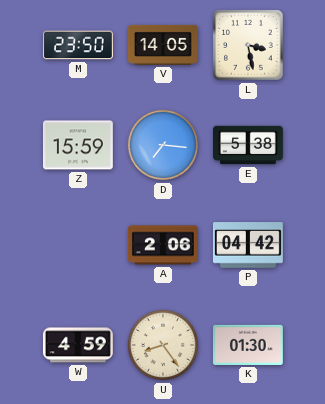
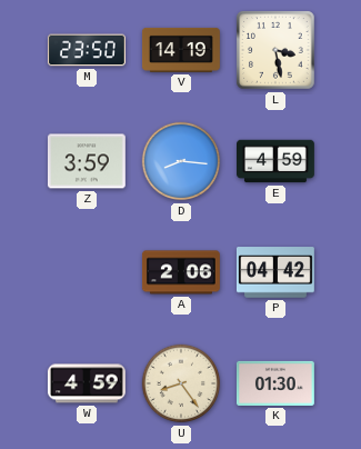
V: 14:05 -> 14:19 (181, 50)
Z: 15:59 -> 3:59 (87, 161)
D: 7:16 -> 8:16 (181, 161)
E: 5:38 -> 4:59 (277, 161)
